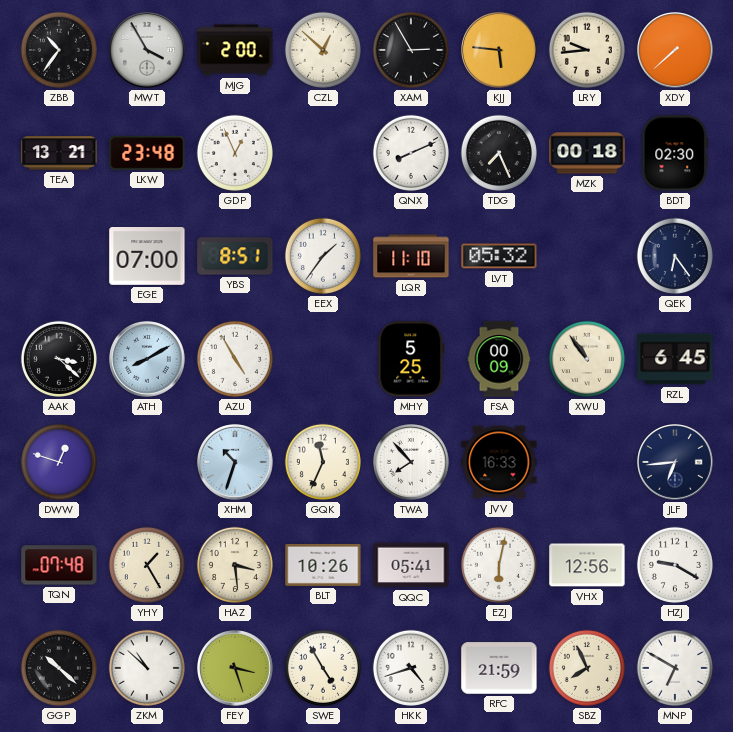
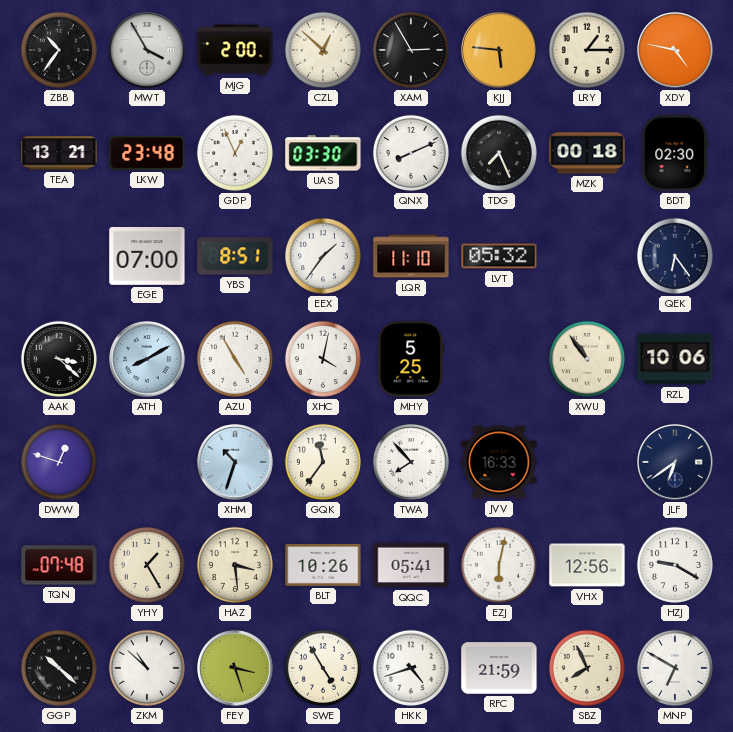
LRY: 9:44 -> 1:15 (587, 50)
XDY: 7:38 -> 4:47 (675, 50)
UAS: none -> 03:30 (323, 153)
XHC: none -> 4:02 (323, 359)
FSA: 00:09 -> none (499, 359)
RZL: 6:45 -> 10:06 (675, 359)
GQK: 11:34 -> 11:36 (323, 462)
JLF: 6:44 -> 6:39 (675, 462)
